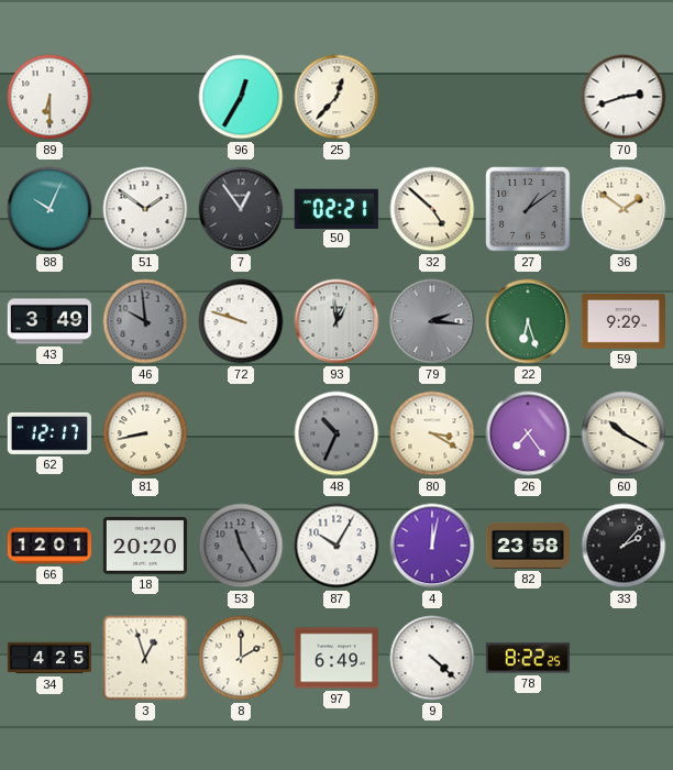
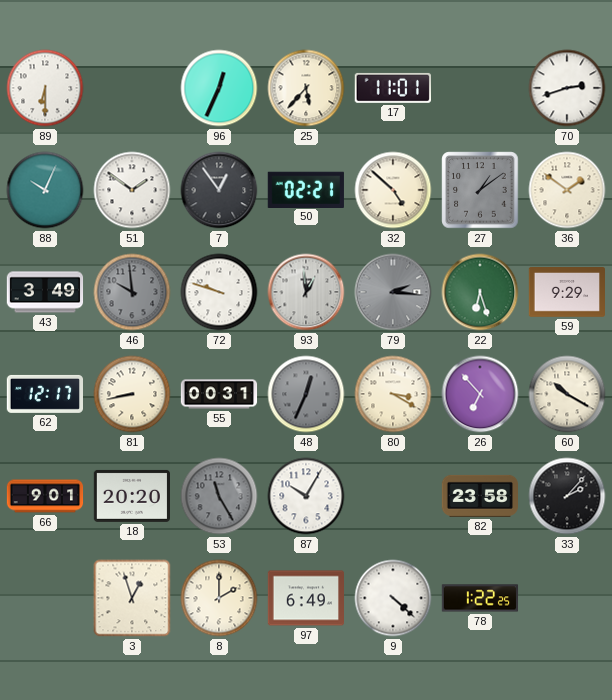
96: 12:35 -> 12:34 (219, 88)
25: 12:37 -> 5:37 (306, 88)
17: none -> 11:01 (393, 88)
55: none -> 00:31 (219, 394)
48: 10:34 -> 12:34 (306, 394)
26: 7:24 -> 6:53 (480, 394)
66: 12:01 -> 9:01 (45, 496)
4: 12:02 -> none (432, 546)
34: 4:25 -> none (49, 658)
78: 8:22 -> 1:22 (480, 598)
